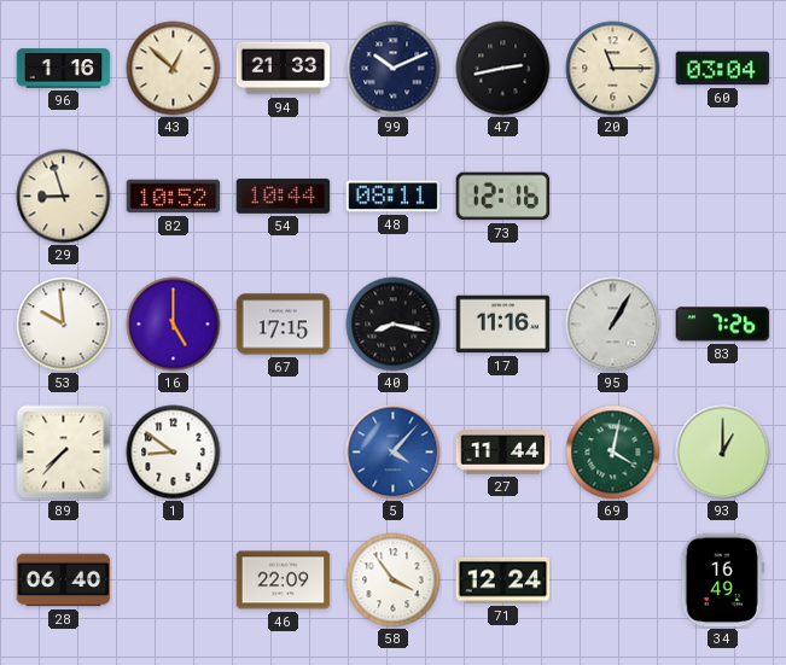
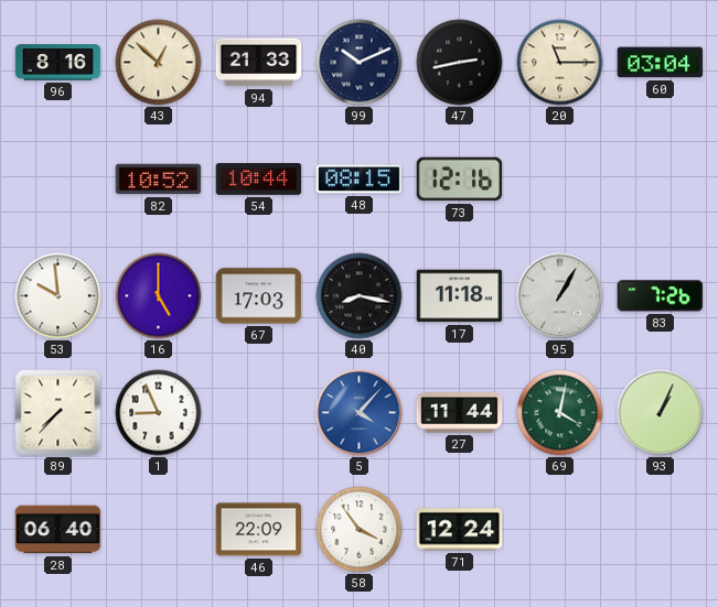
96: 1:16 -> 8:16 (58, 63)
29: 8:57 -> none (64, 197)
48: 08:11 -> 08:15 (360, 180)
67: 17:15 -> 17:03 (259, 296)
17: 11:16 -> 11:18 (460, 296)
1: 8:51 -> 8:56 (159, 413)
93: 1:00 -> 1:04 (661, 413)
34: 16:49 -> none (722, 581)
